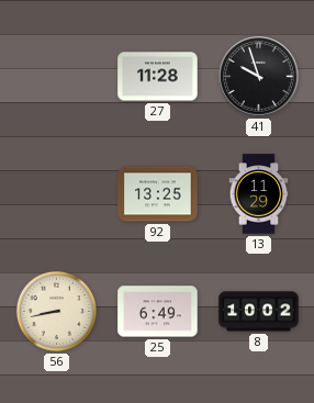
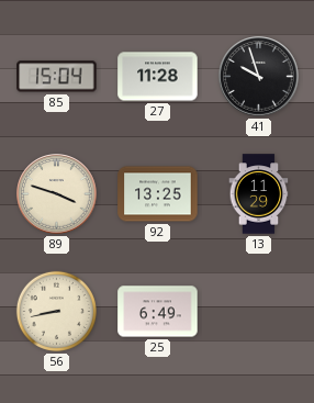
85: none -> 15:04 (57, 77)
89: none -> 3:48 (57, 194)
8: 10:02 -> none (259, 312)
